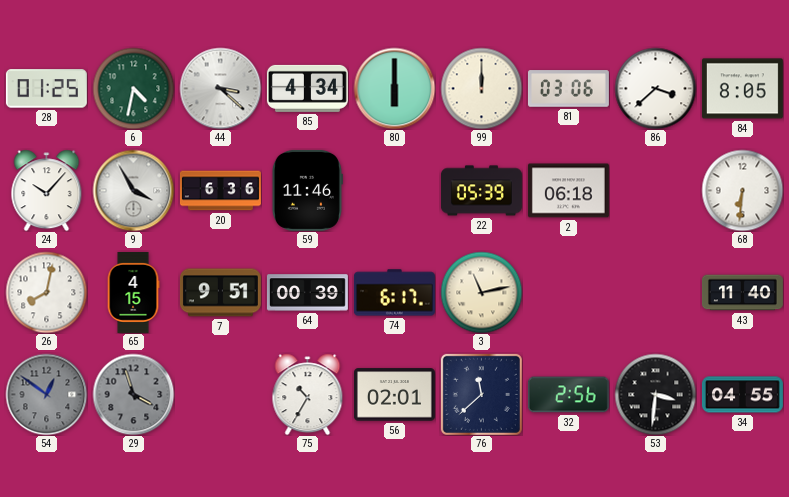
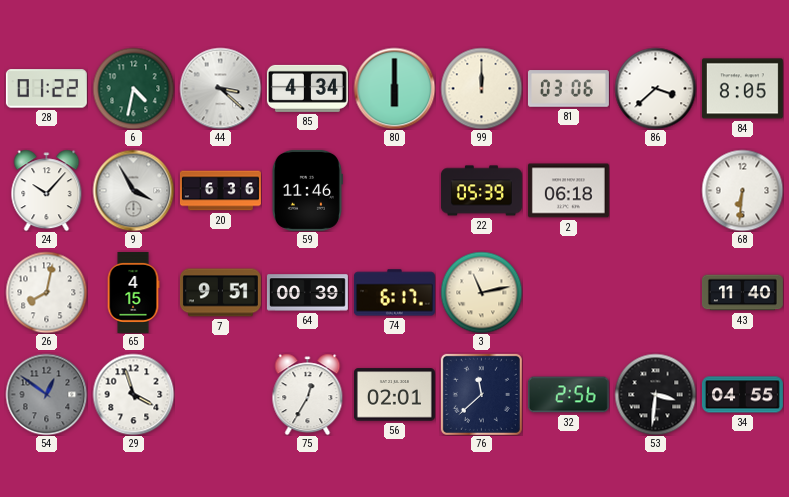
28: 01:25 -> 01:22 (46, 89)
29 dial: grey -> white (133, 394)
75: 10:35 -> 12:35 (308, 394)
